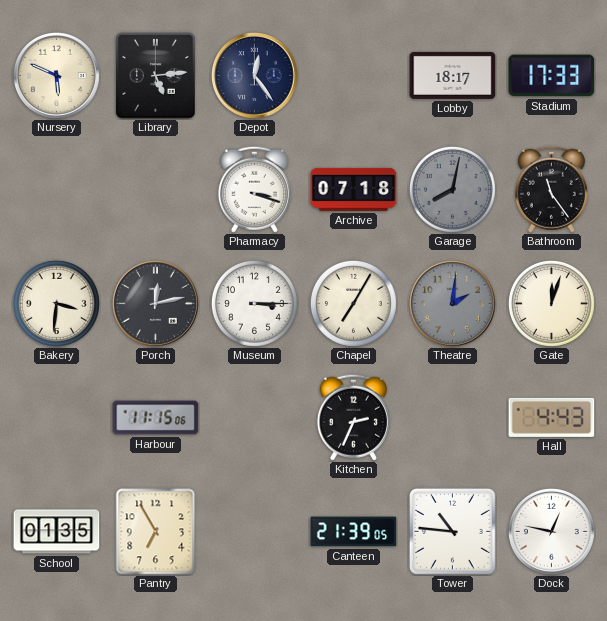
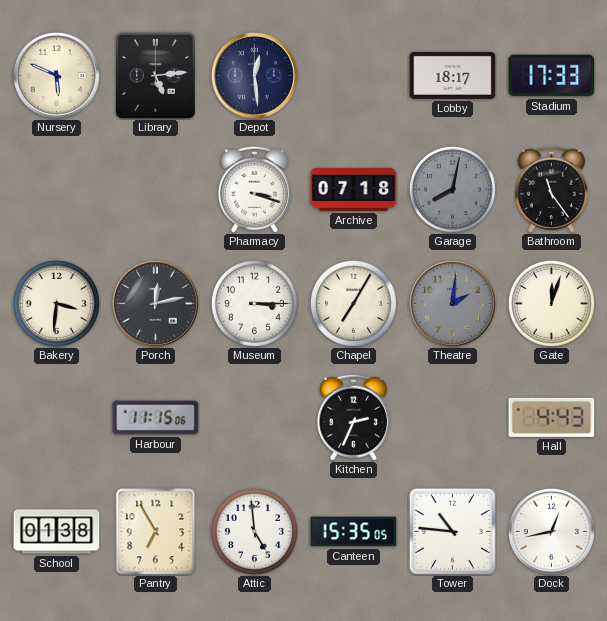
Depot: 12:24 -> 12:29 (254, 75)
School: 01:35 -> 01:38 (57, 532)
Attic: none -> 4:59 (254, 531)
Canteen: 21:39 -> 15:35 (354, 532)
Dock: 12:47 -> 12:43 (551, 531)
